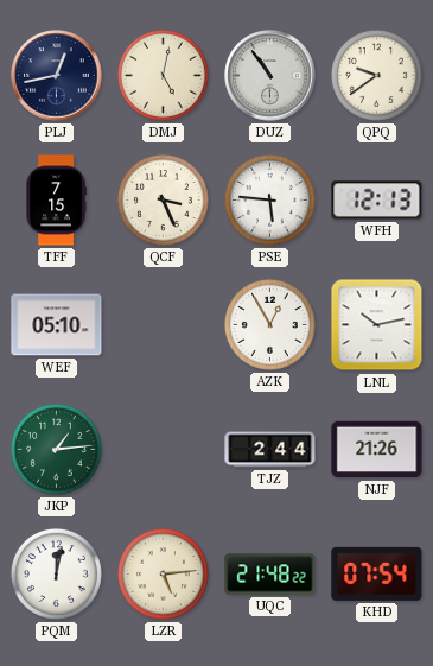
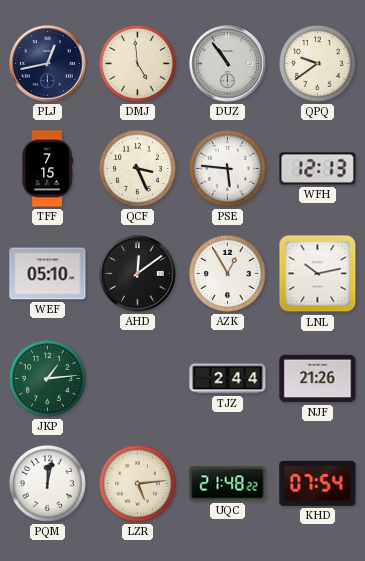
DMJ: 5:02 -> 4:59 (137, 63)
AHD: none -> 12:09 (138, 274)
